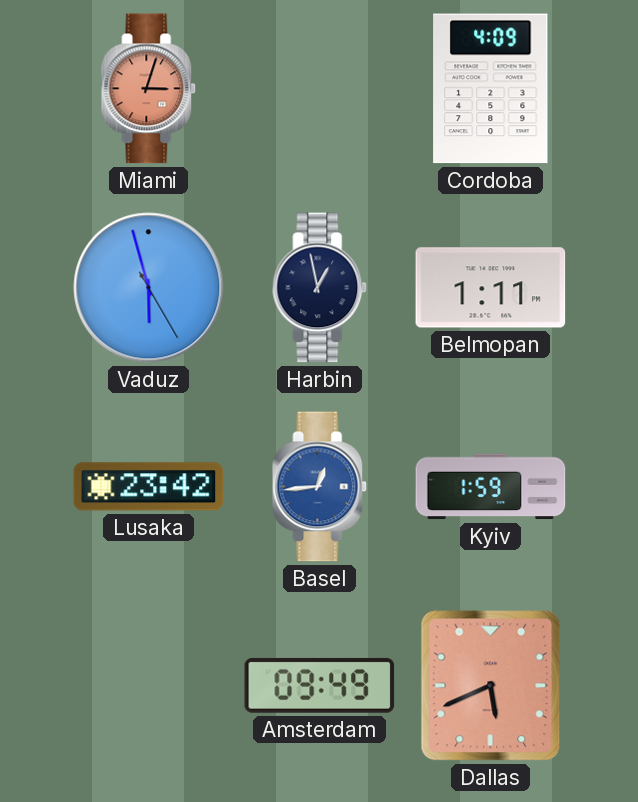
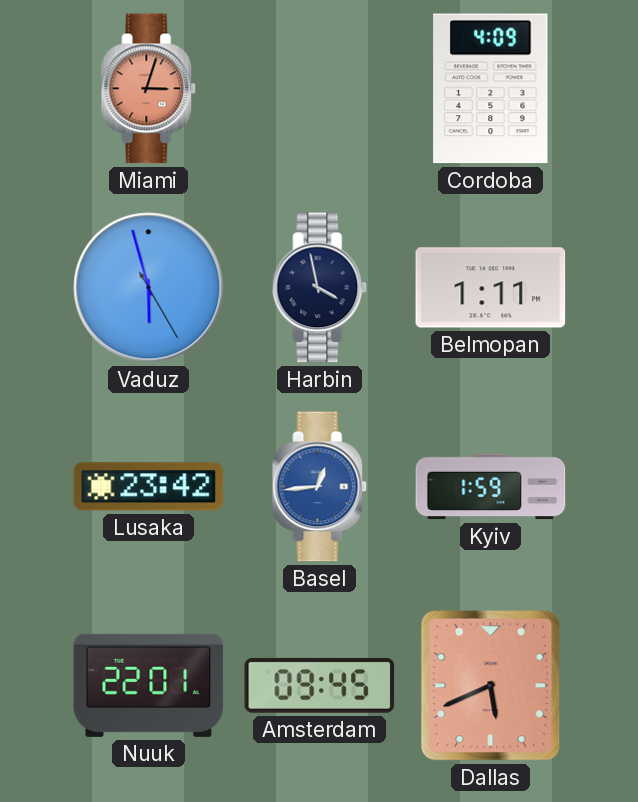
Harbin: 12:58 -> 3:58 (320, 288)
Nuuk: none -> 22:01 (149, 685)
Amsterdam: 09:49 -> 09:45 (320, 685)
